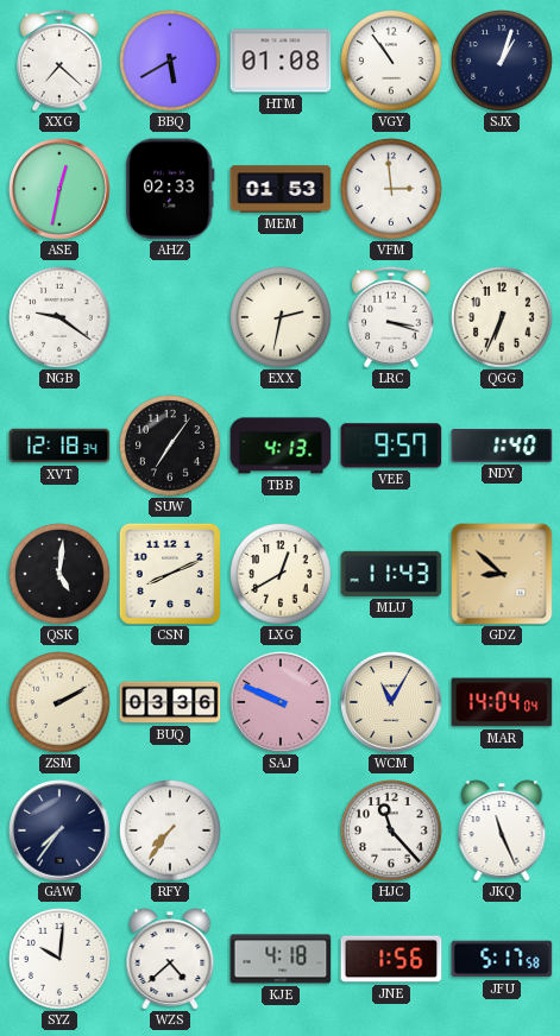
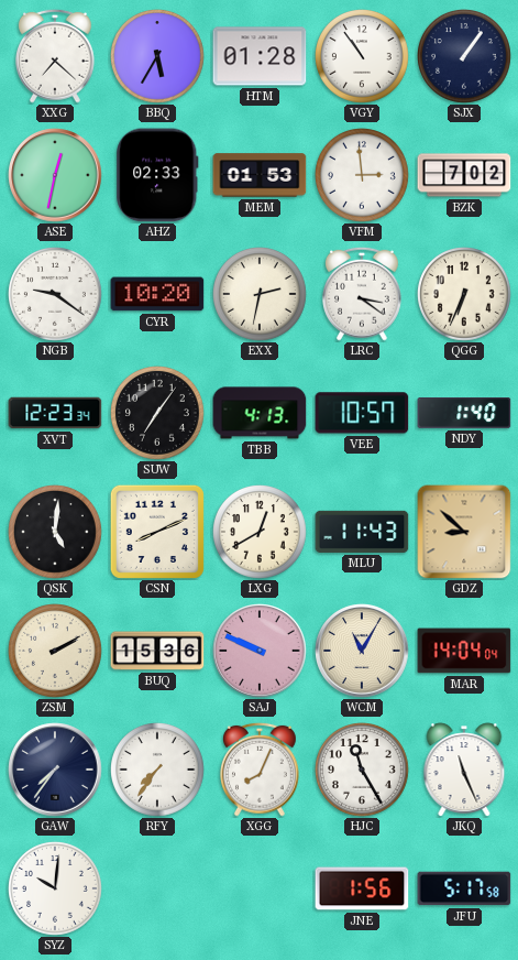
BBQ: 5:40 -> 5:35 (158, 57)
HTM: 01:08 -> 01:28 (260, 56)
SJX: 1:03 -> 1:06 (465, 57)
BZK: none -> 7:02 (464, 175)
CYR: none -> 10:20 (157, 294)
LRC: 3:18 -> 3:21 (363, 294)
XVT: 12:18 -> 12:23 (55, 413)
VEE: 9:57 -> 10:57 (362, 413)
BUQ: 03:36 -> 15:36 (157, 651)
XGG: none -> 8:04 (261, 770)
HJC: 11:23 -> 11:25 (363, 771)
WZS: 4:38 -> none (170, 959)
KJE: 4:18 -> none (281, 959)
